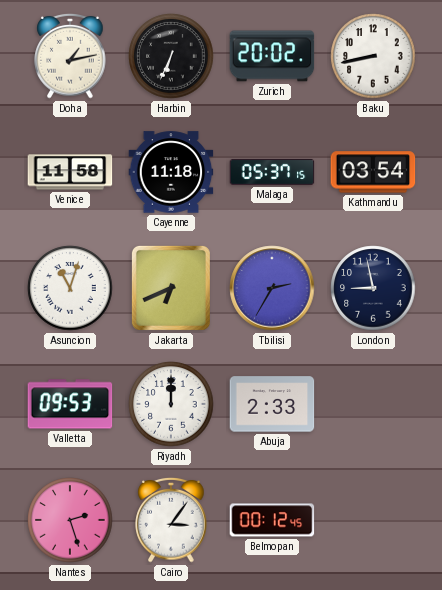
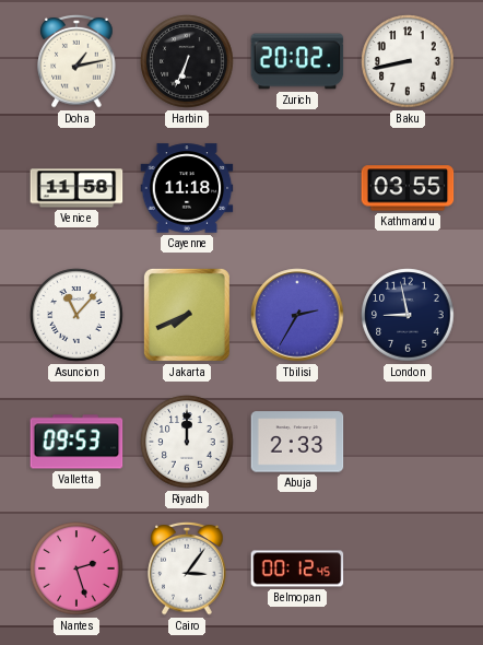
Malaga: 05:37 -> none (272, 172)
Kathmandu: 03:54 -> 03:55 (408, 188)
Asuncion: 11:03 -> 11:07 (76, 315)
Jakarta: 6:41 -> 7:41 (187, 315)
